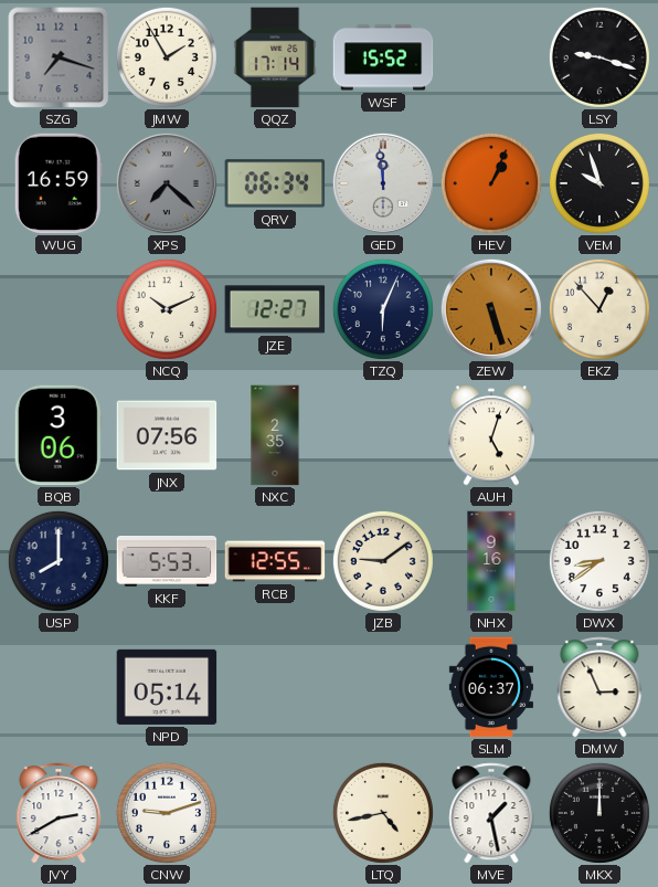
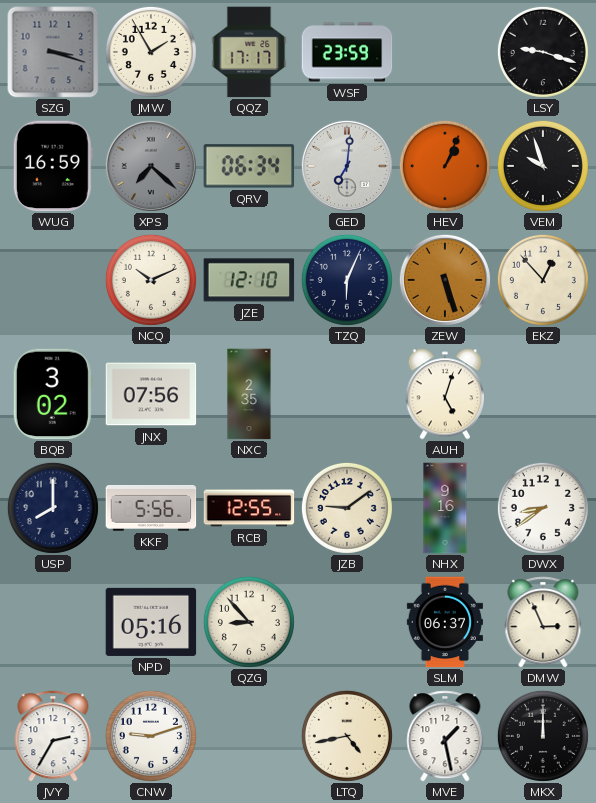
SZG: 7:18 -> 3:18 (53, 52)
QQZ: 17:14 -> 17:17 (249, 52)
WSF: 15:52 -> 23:59 (347, 52)
GED: 11:59 -> 7:01 (347, 166)
JZE: 12:27 -> 12:10 (249, 280)
BQB: 3:06 -> 3:02 (53, 394)
KKF: 5:53 -> 5:56 (151, 509)
NPD: 05:14 -> 05:16 (151, 622)
QZG: none -> 8:53 (249, 622)
JVY: 2:40 -> 2:35 (53, 736)
